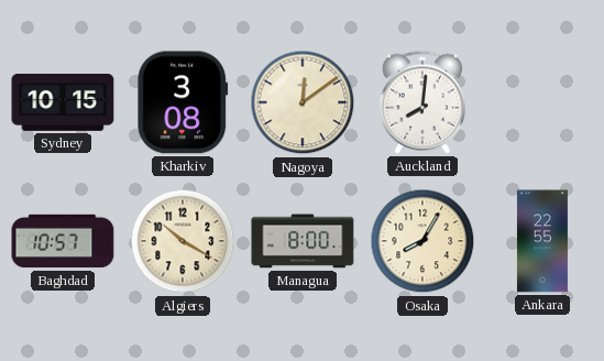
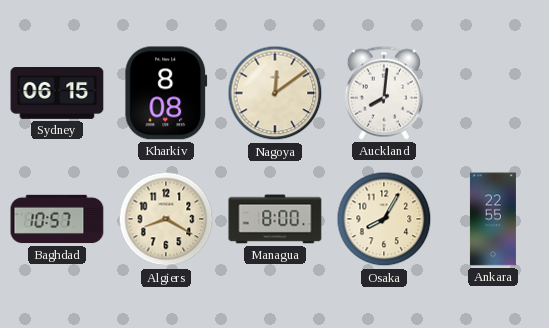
Sydney: 10:15 -> 06:15 (57, 94)
Kharkiv: 3:08 -> 8:08 (166, 93)
Algiers: 10:20 -> 8:20 (166, 219)
